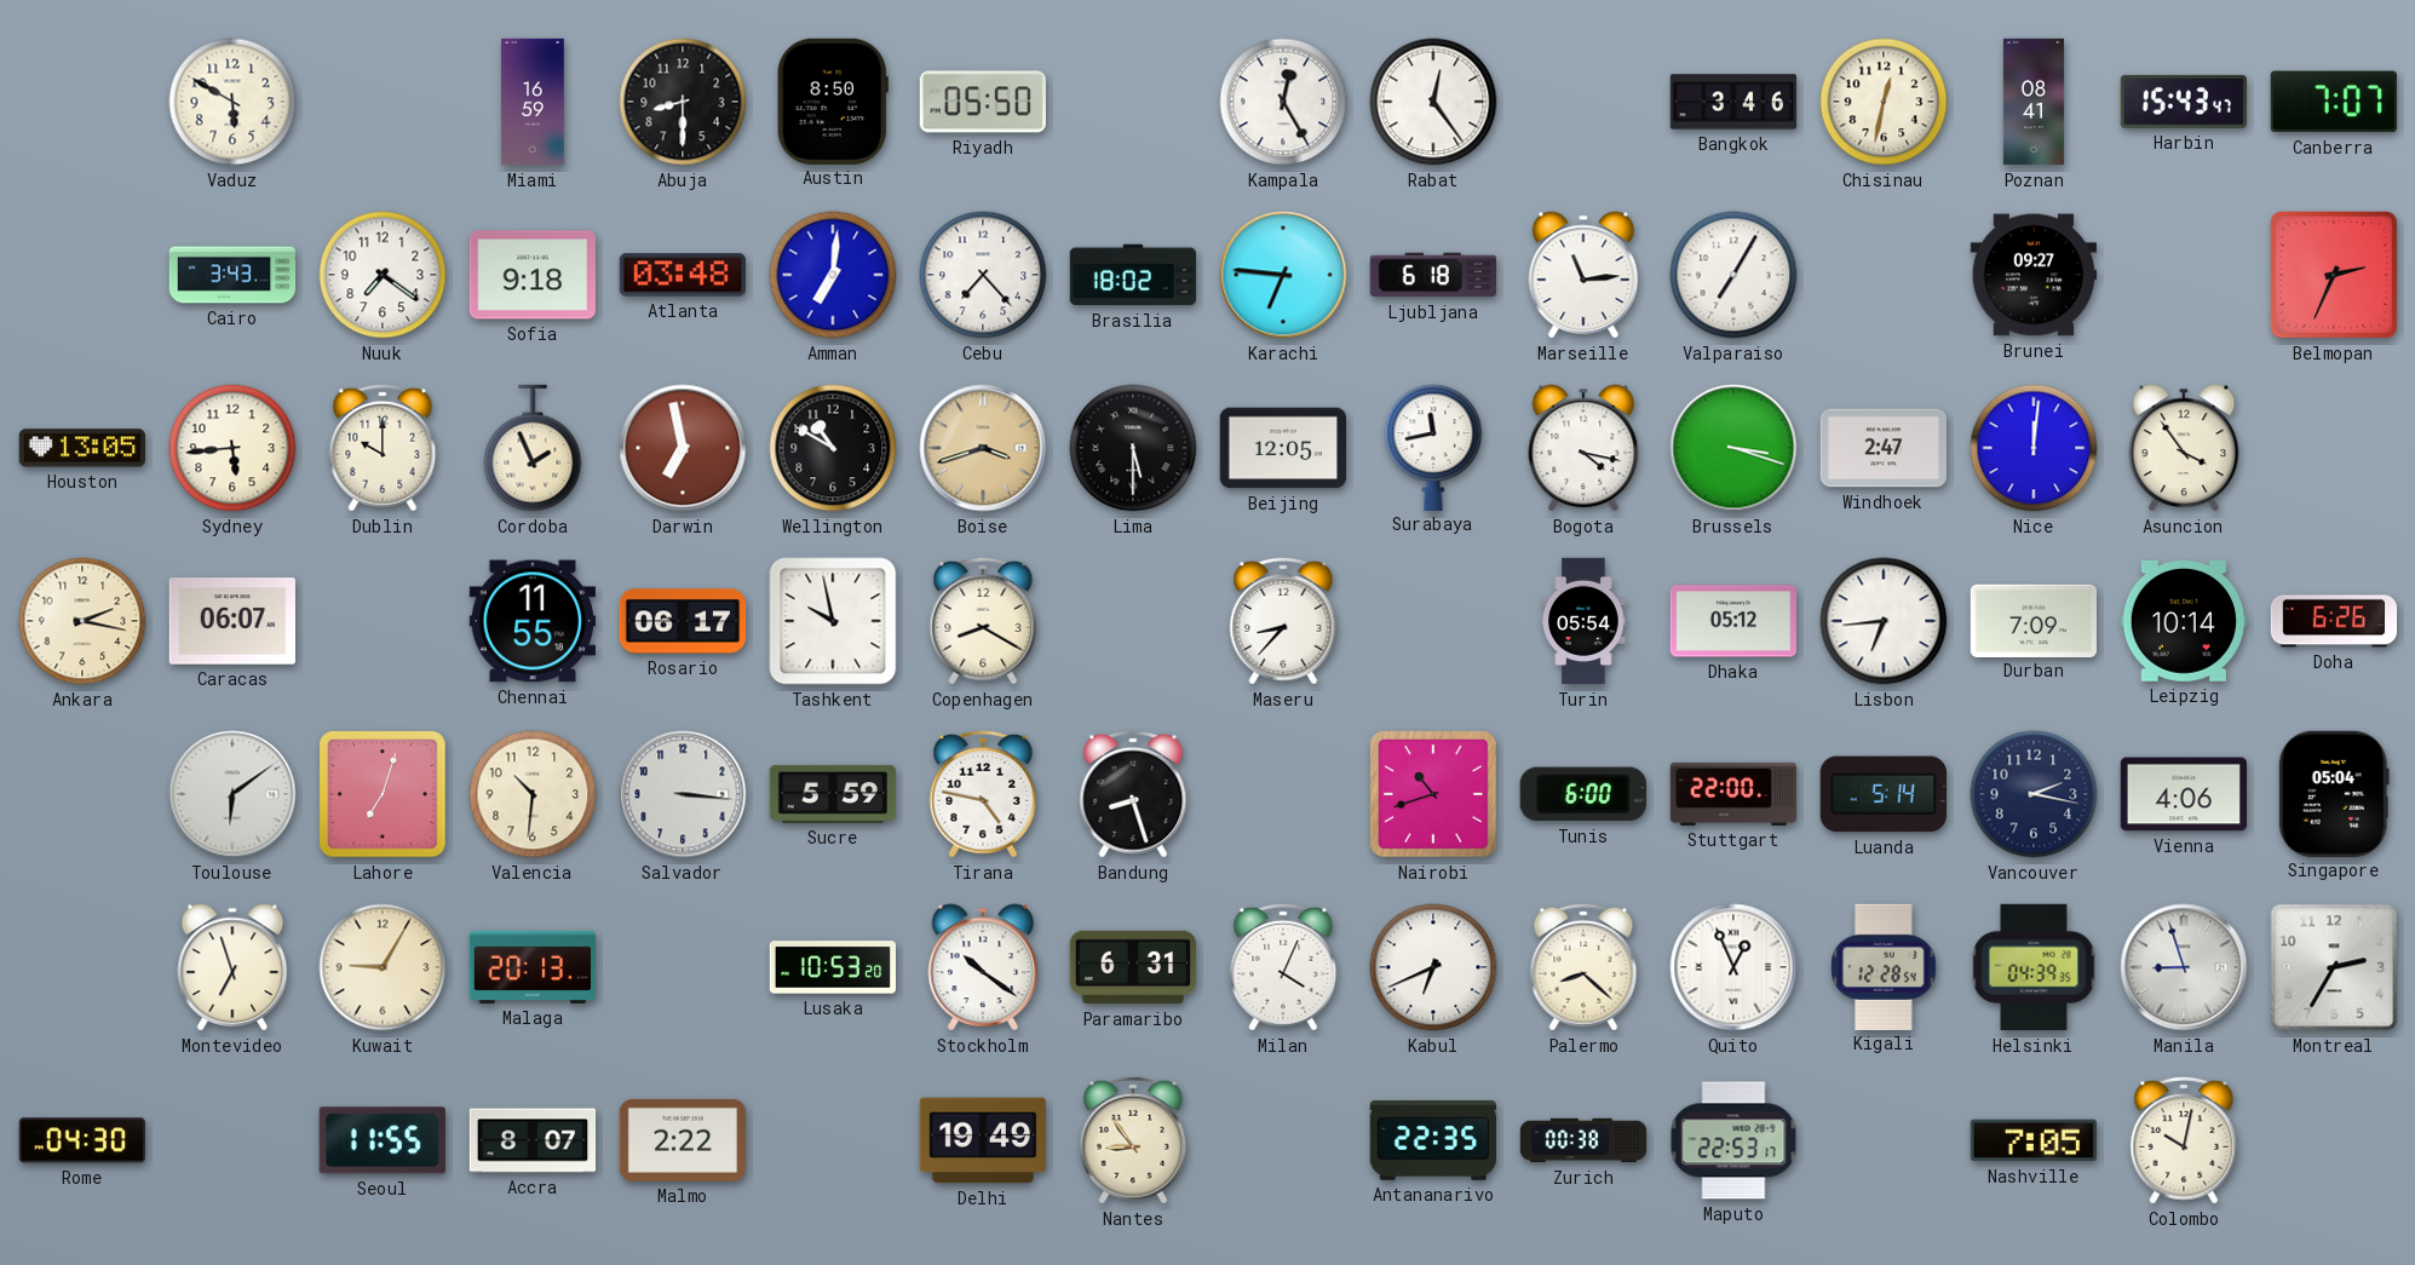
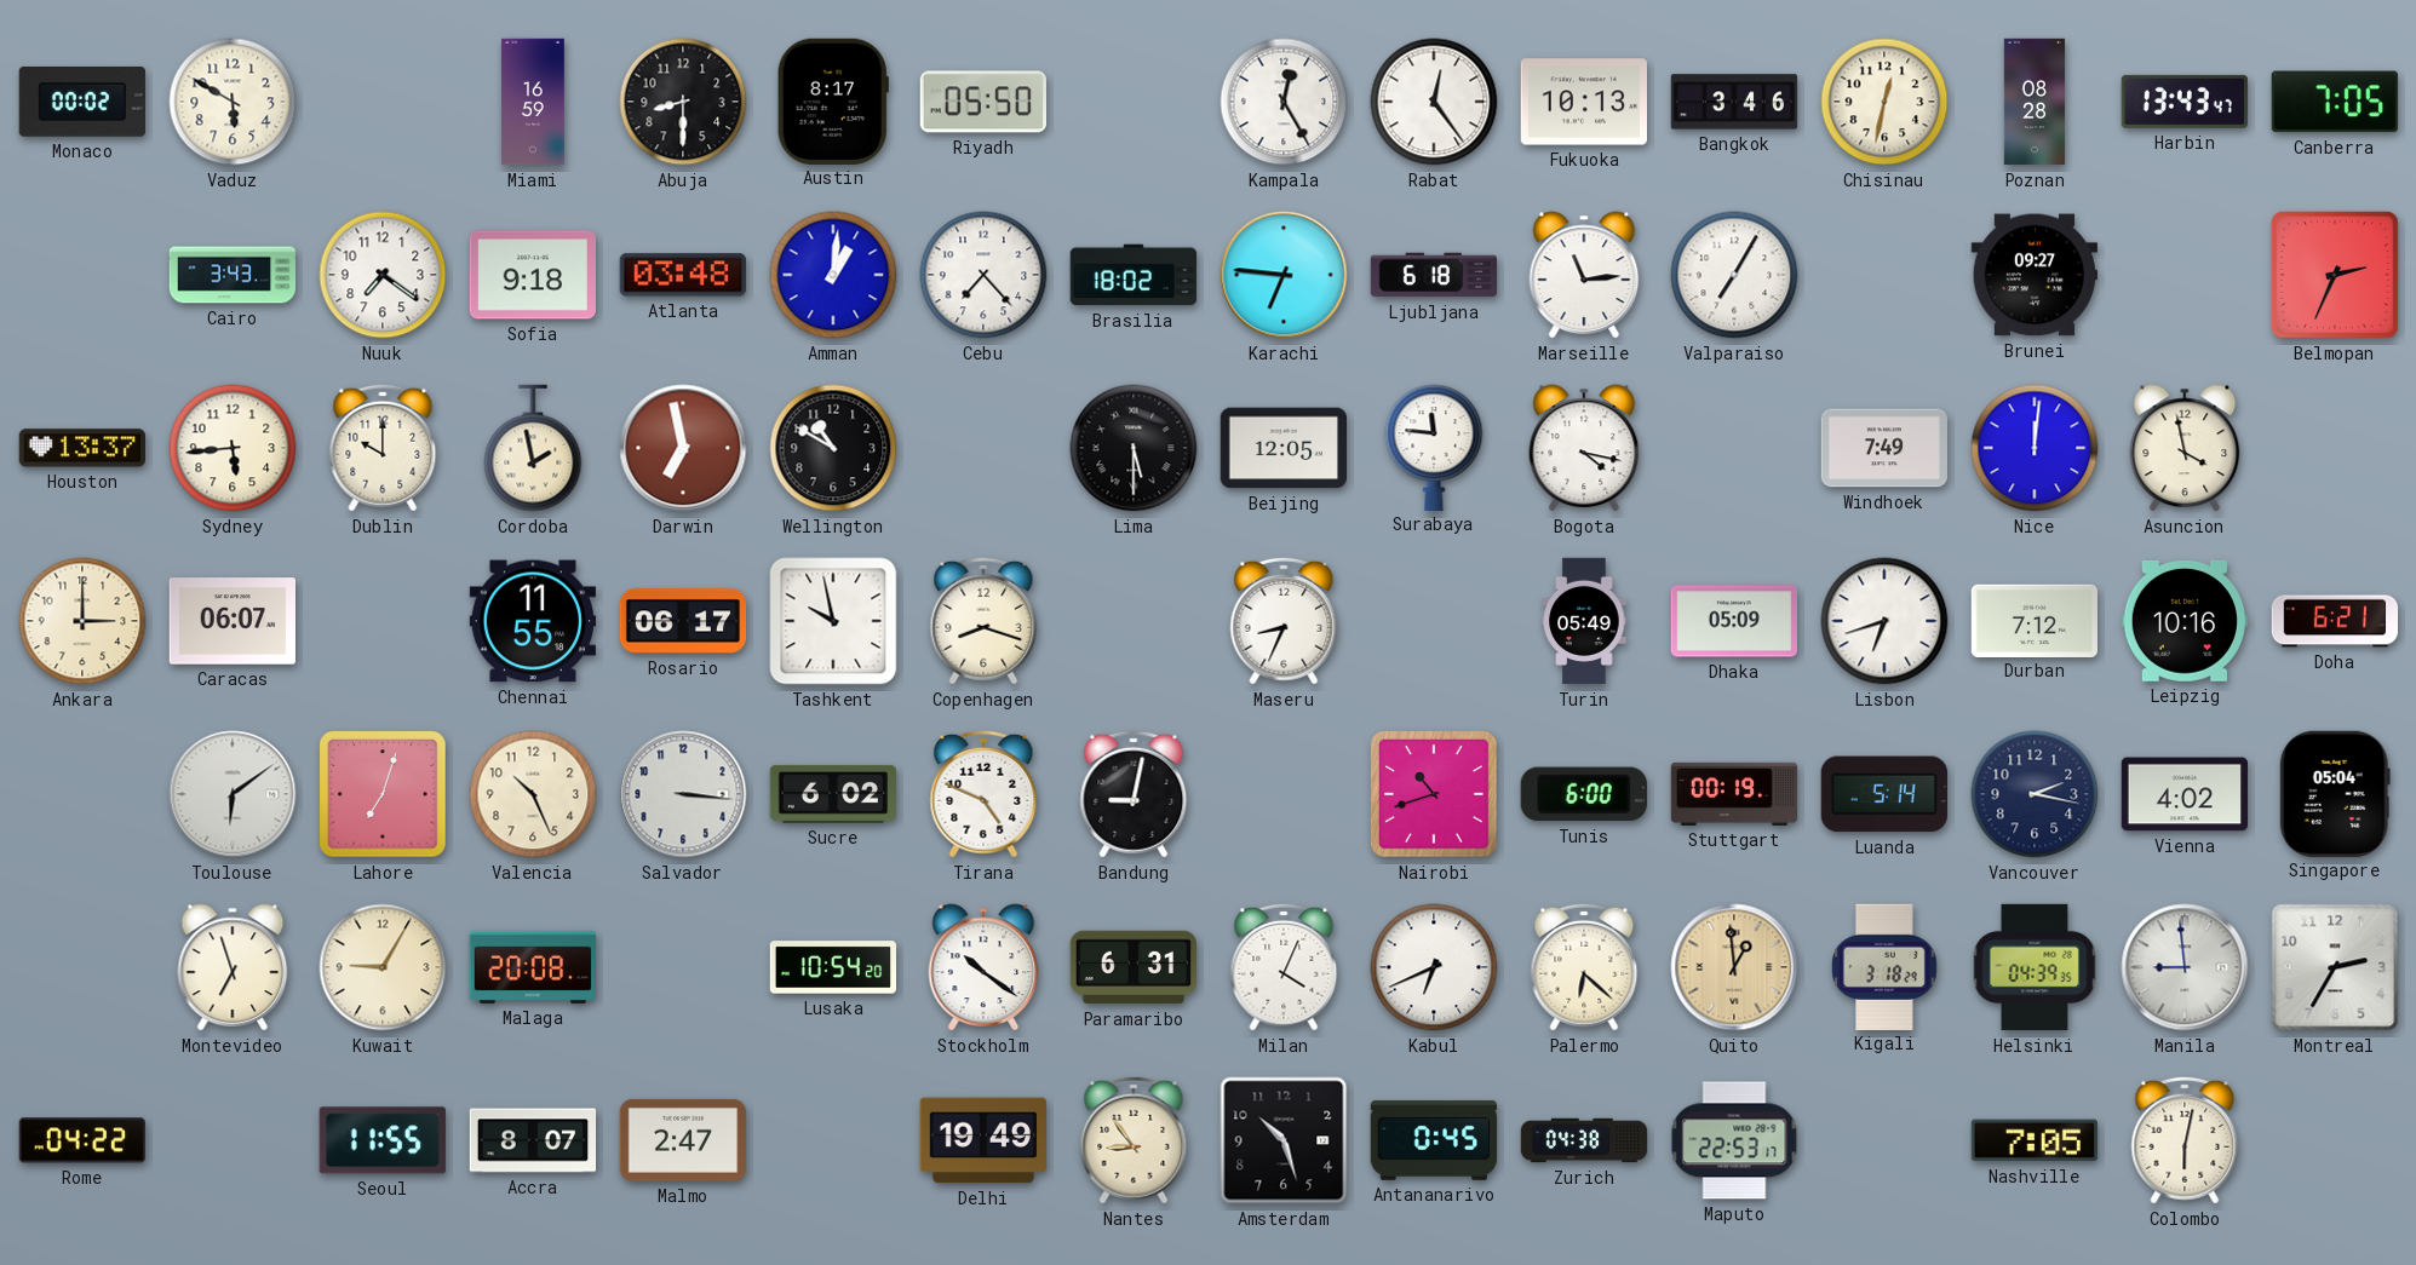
Monaco: none -> 00:02 (82, 103)
Austin: 8:50 -> 8:17 (833, 100)
Fukuoka: none -> 10:13 (1583, 102)
Poznan: 08:41 -> 08:28 (2035, 102)
Harbin: 15:43 -> 13:43 (2185, 102)
Canberra: 7:07 -> 7:05 (2335, 102)
Amman: 7:01 -> 1:01 (833, 275)
Houston: 13:05 -> 13:37 (81, 448)
Cordoba: 1:56 -> 1:58 (533, 448)
Boise: 3:42 -> none (983, 448)
Surabaya: 11:43 -> 11:46 (1434, 447)
Brussels: 3:18 -> none (1733, 448)
Windhoek: 2:47 -> 7:49 (1883, 448)
Asuncion: 3:54 -> 3:58 (2185, 448)
Ankara: 2:17 -> 3:00 (82, 621)
Copenhagen: 8:20 -> 8:18 (983, 621)
Maseru: 8:37 -> 8:34 (1284, 621)
Turin: 05:54 -> 05:49 (1584, 621)
Dhaka: 05:12 -> 05:09 (1733, 621)
Lisbon: 6:44 -> 6:42 (1884, 621)
Durban: 7:09 -> 7:12 (2033, 620)
Leipzig: 10:14 -> 10:16 (2185, 621)
Doha: 6:26 -> 6:21 (2335, 621)
Valencia: 10:31 -> 10:26 (533, 794)
Sucre: 5:59 -> 6:02 (832, 794)
Tirana: 4:47 -> 4:49 (983, 794)
Bandung: 8:27 -> 9:02 (1134, 794)
Stuttgart: 22:00 -> 00:19 (1734, 794)
Vienna: 4:06 -> 4:02 (2183, 794)
Malaga: 20:13 -> 20:08 (533, 967)
Lusaka: 10:53 -> 10:54 (833, 967)
Palermo: 8:22 -> 6:22 (1584, 967)
Quito: 12:56 -> 12:59 (1734, 967)
Quito dial: white -> champagne (1734, 967)
Kigali: 12:28 -> 3:18 (1884, 966)
Manila: 8:57 -> 8:59 (2185, 967)
Rome: 04:30 -> 04:22 (82, 1140)
Malmo: 2:22 -> 2:47 (682, 1140)
Amsterdam: none -> 10:27 (1284, 1140)
Antananarivo: 22:35 -> 0:45 (1433, 1140)
Zurich: 00:38 -> 04:38 (1584, 1140)
Colombo: 10:02 -> 6:02 (2185, 1140)
